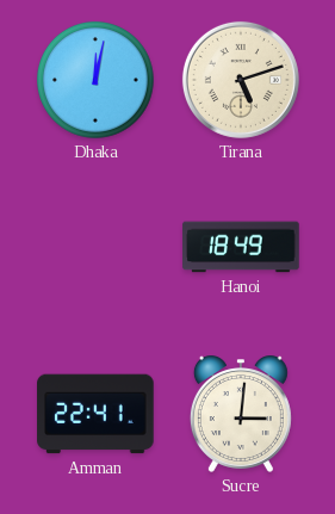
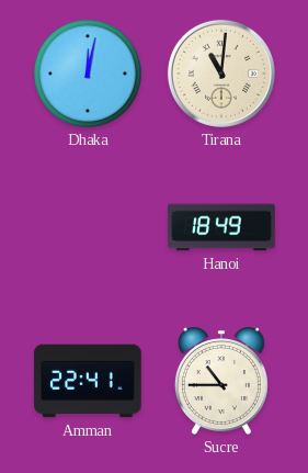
Tirana: 5:12 -> 11:01 (221, 74)
Sucre: 3:01 -> 10:45 (221, 381)
